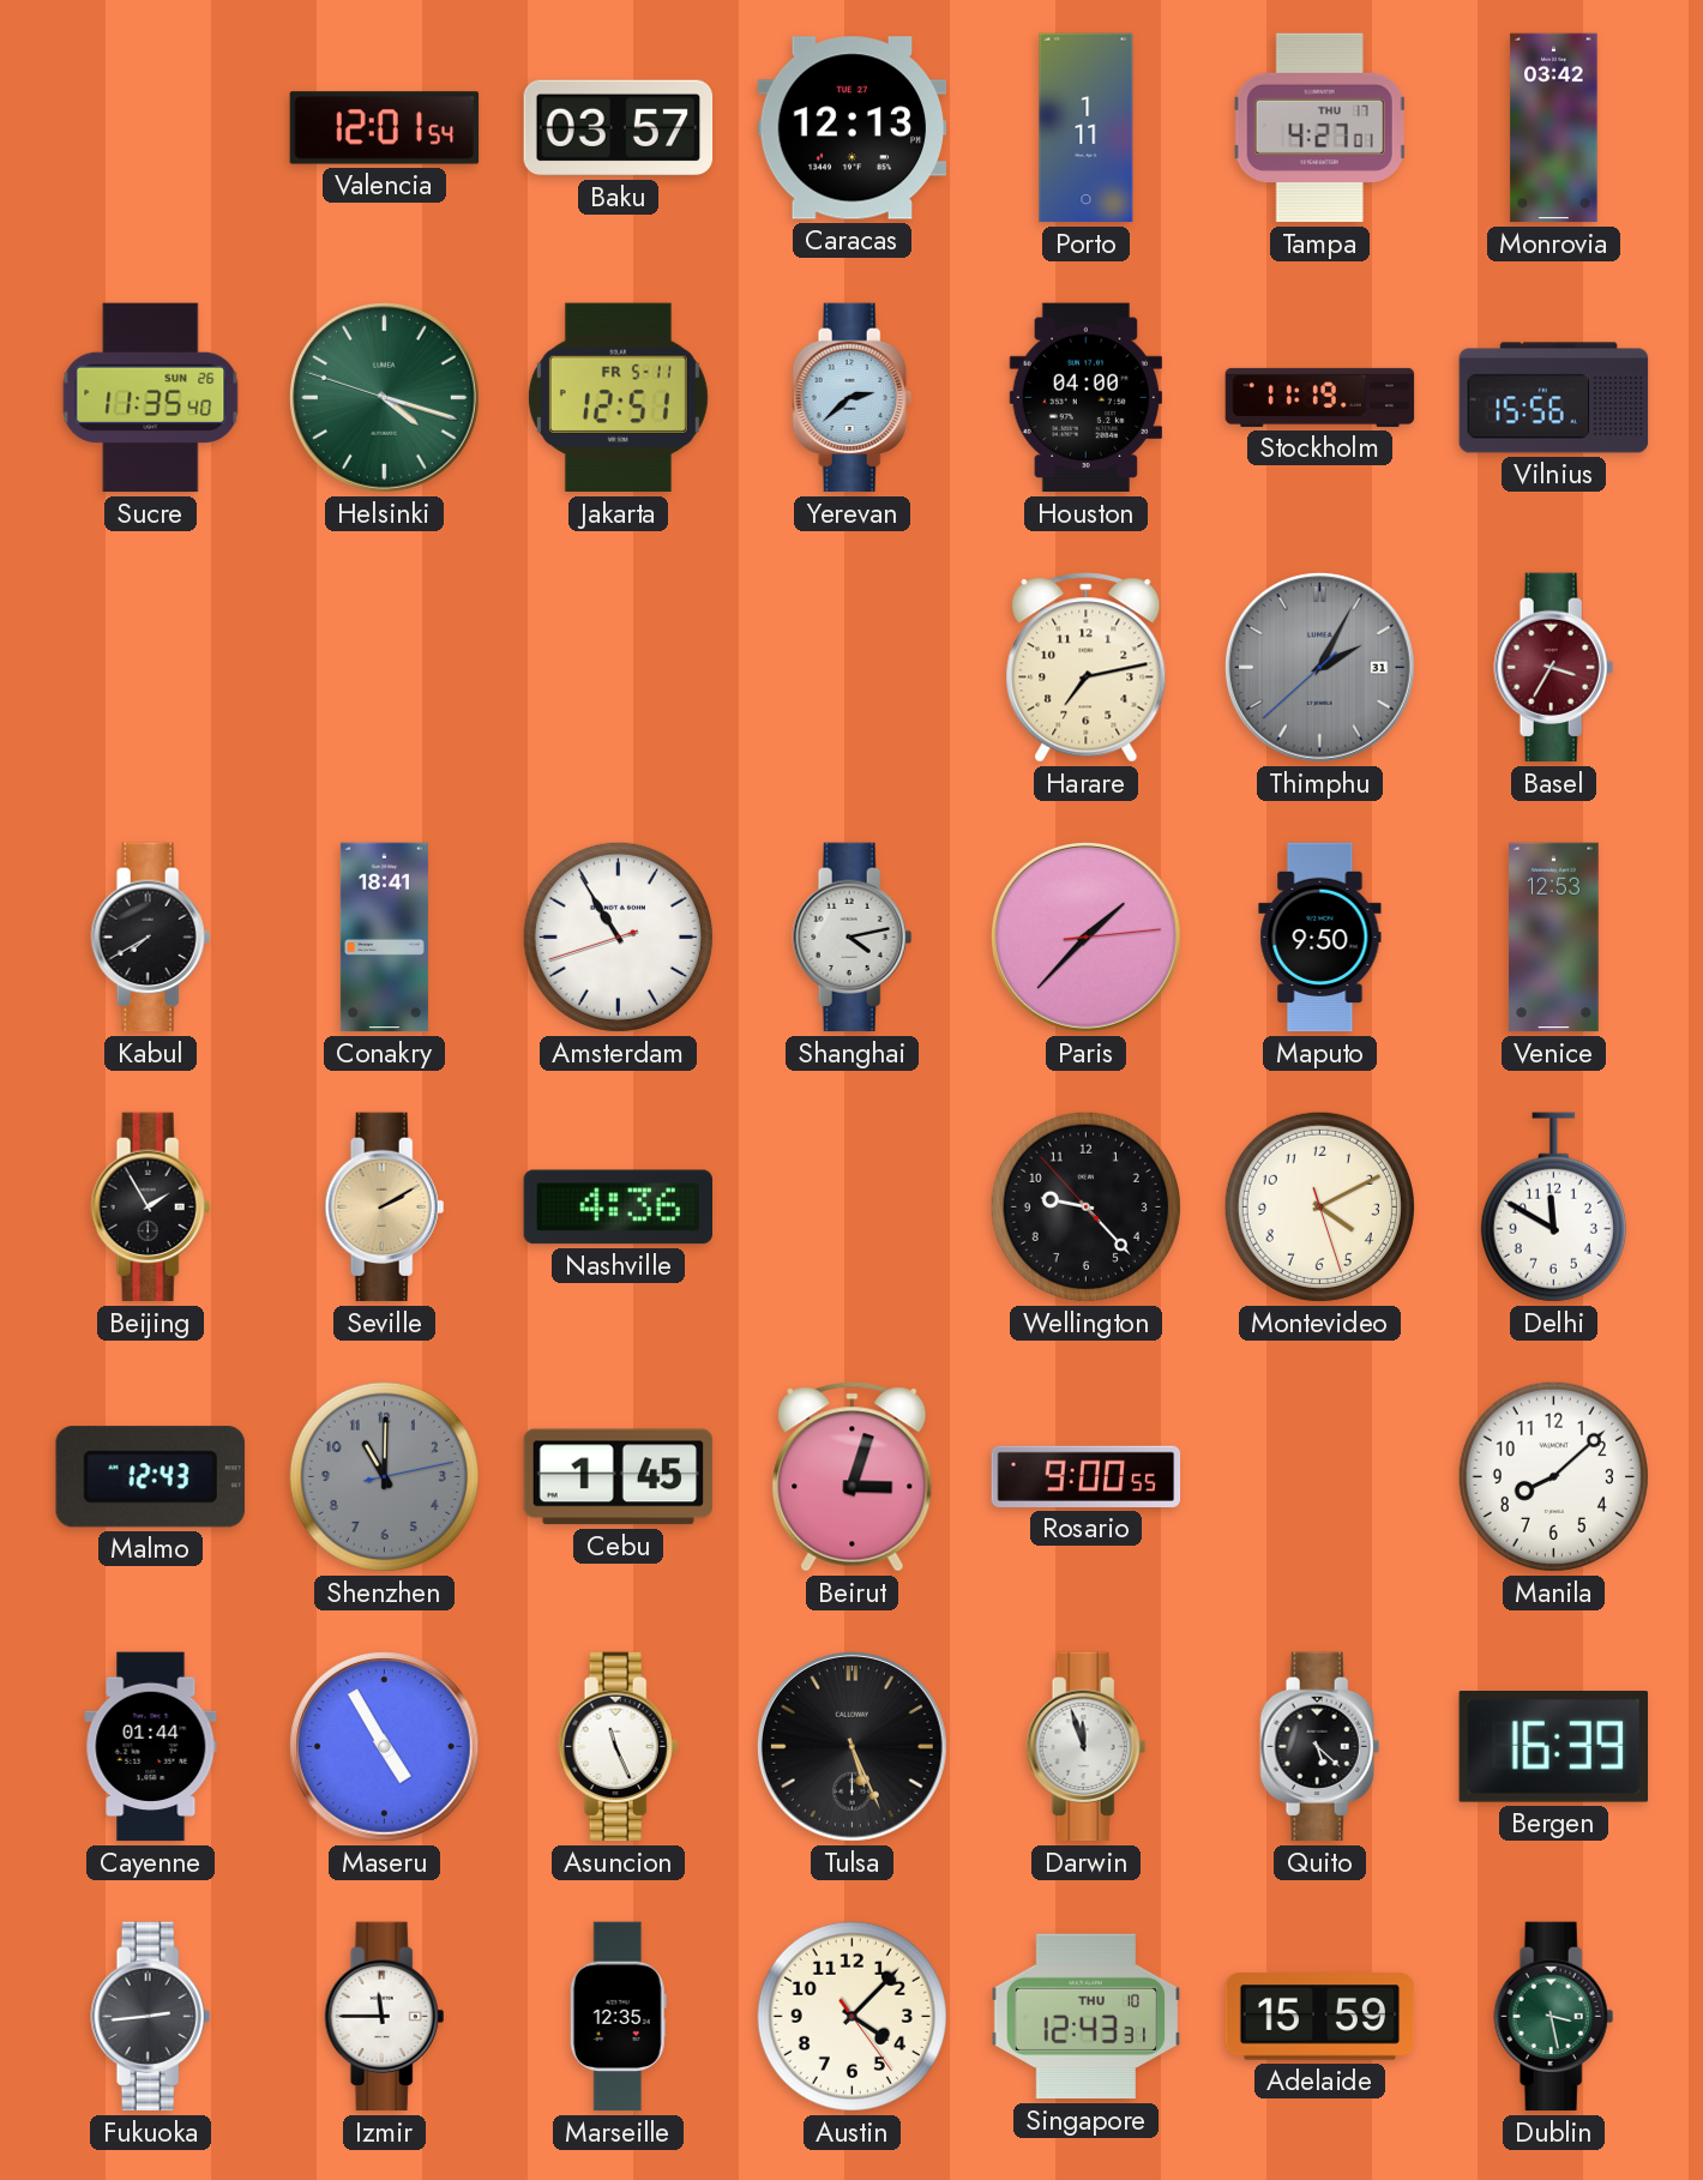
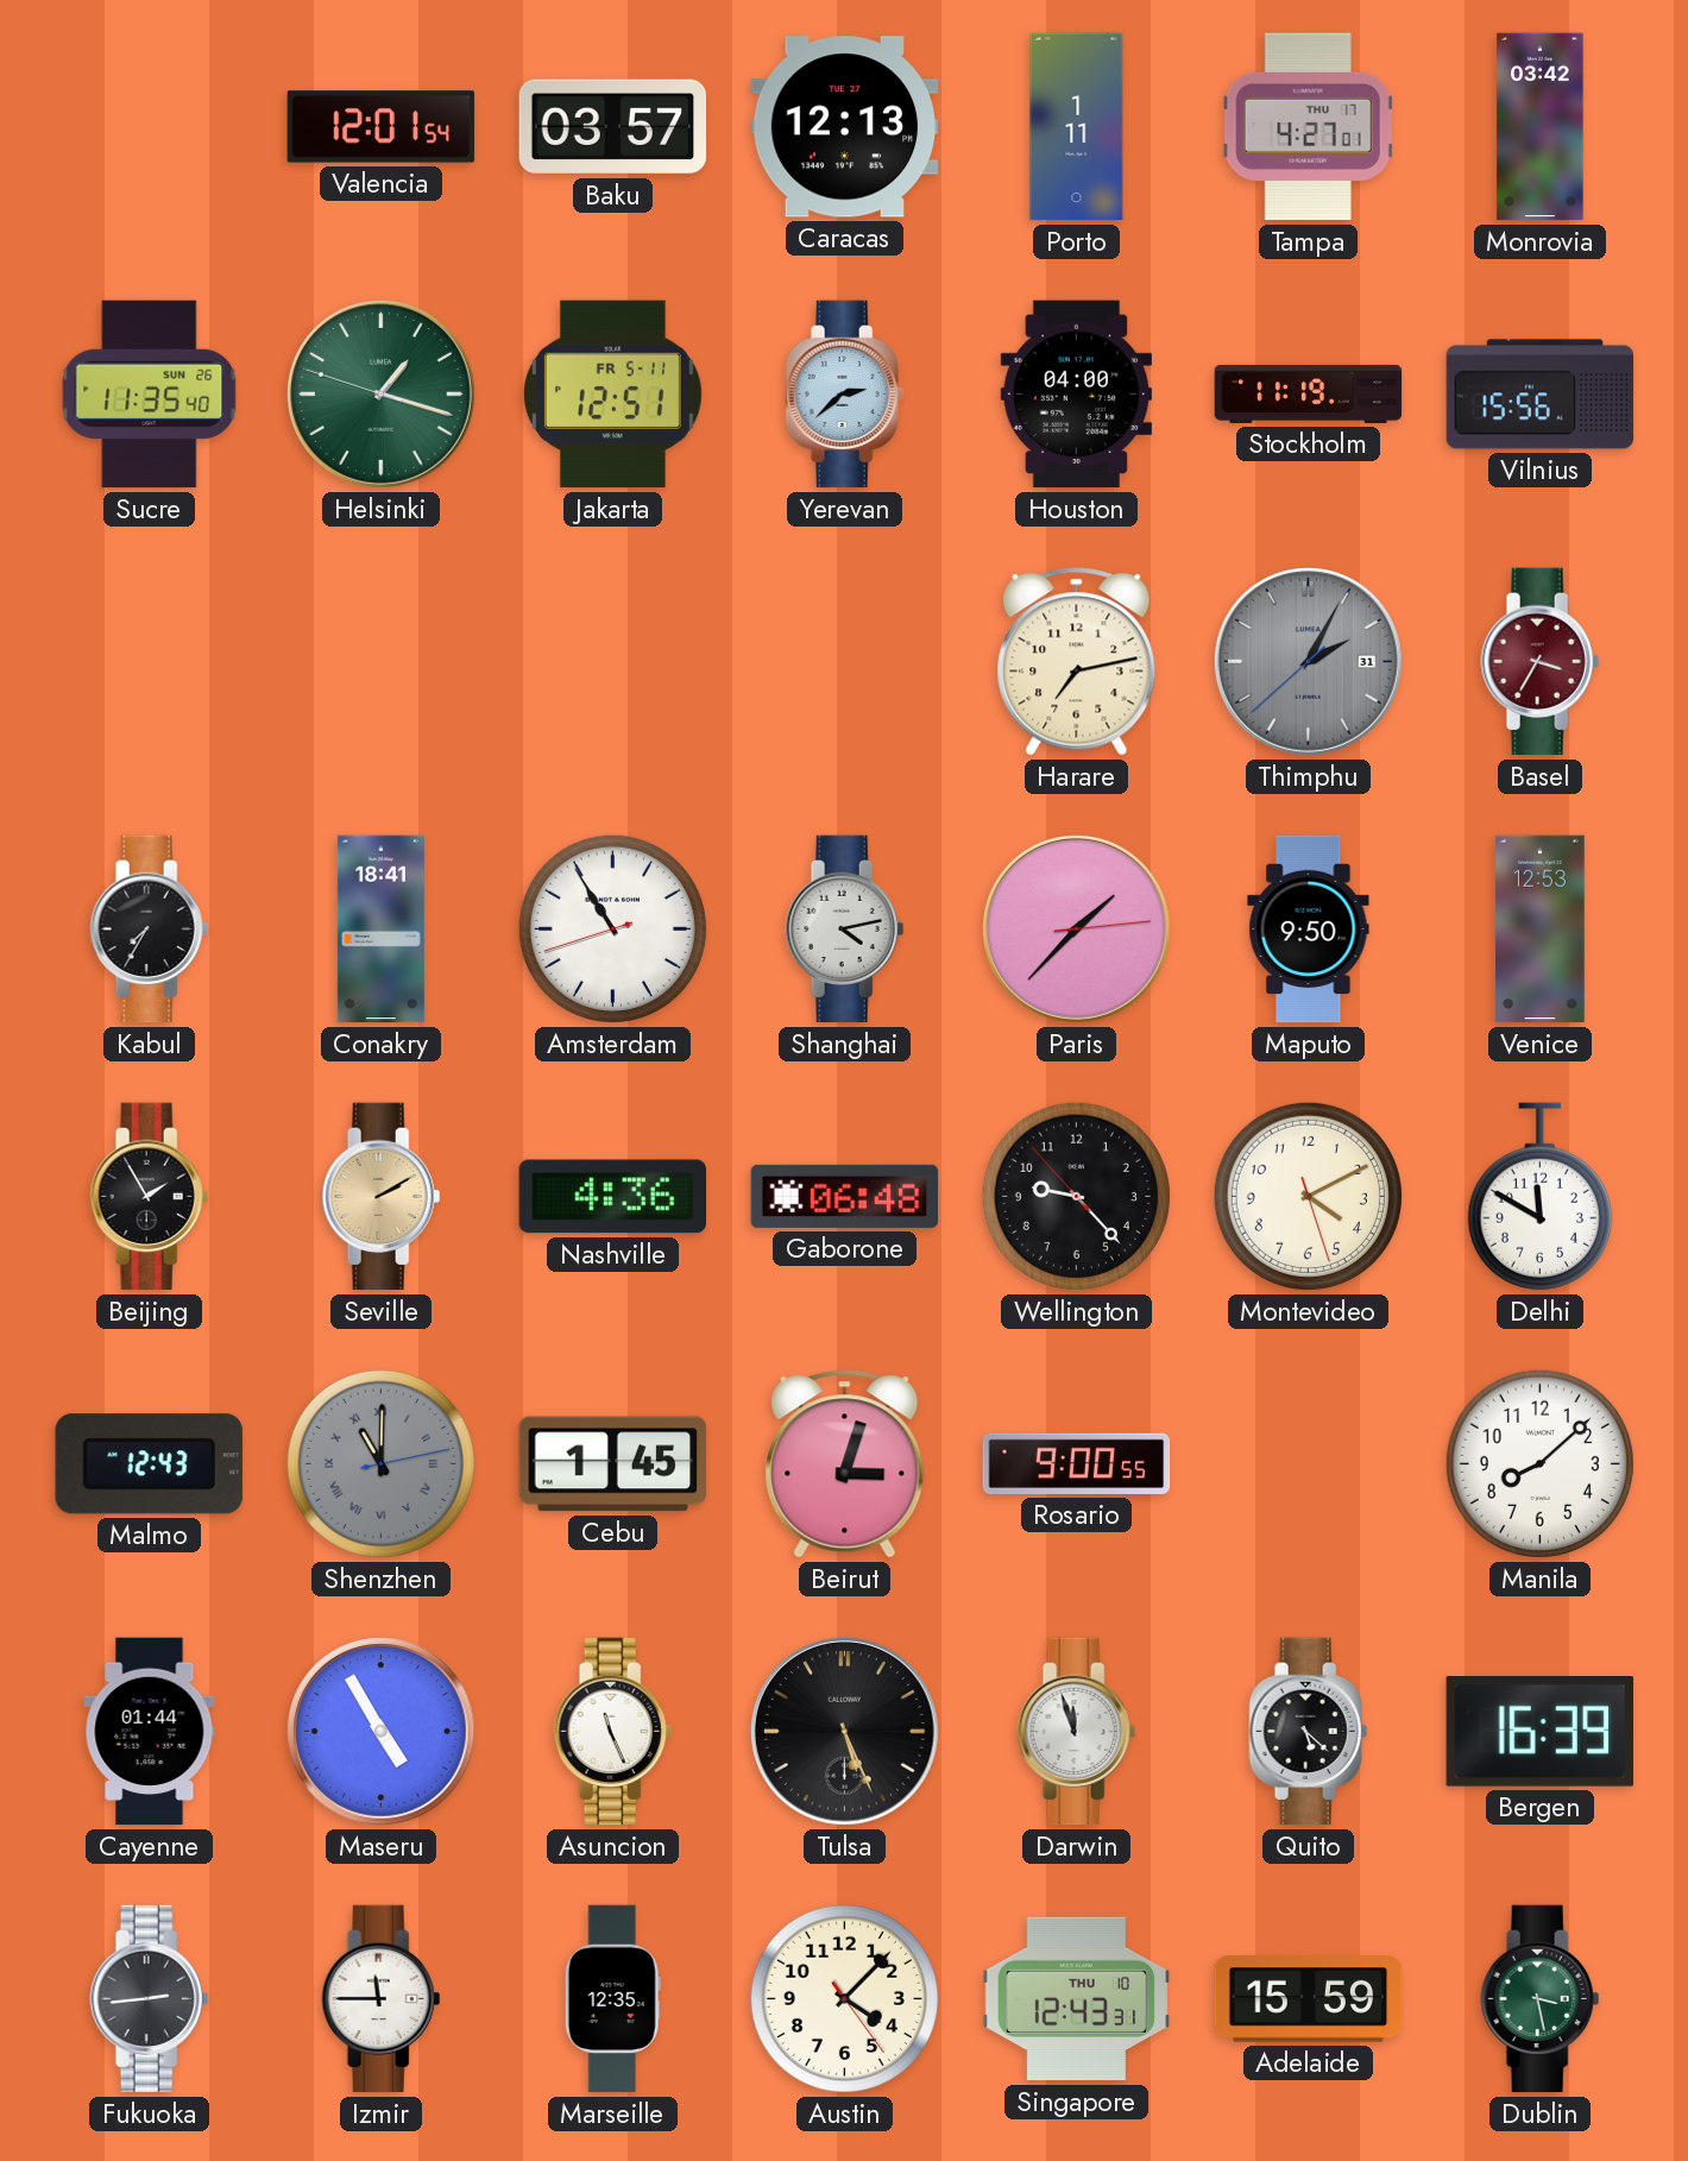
Helsinki: 4:17 -> 1:17 (380, 393)
Kabul: 7:40 -> 7:35 (150, 930)
Gaborone: none -> 06:48 (845, 1196)
Shenzhen numerals: Arabic -> Roman (380, 1463)
